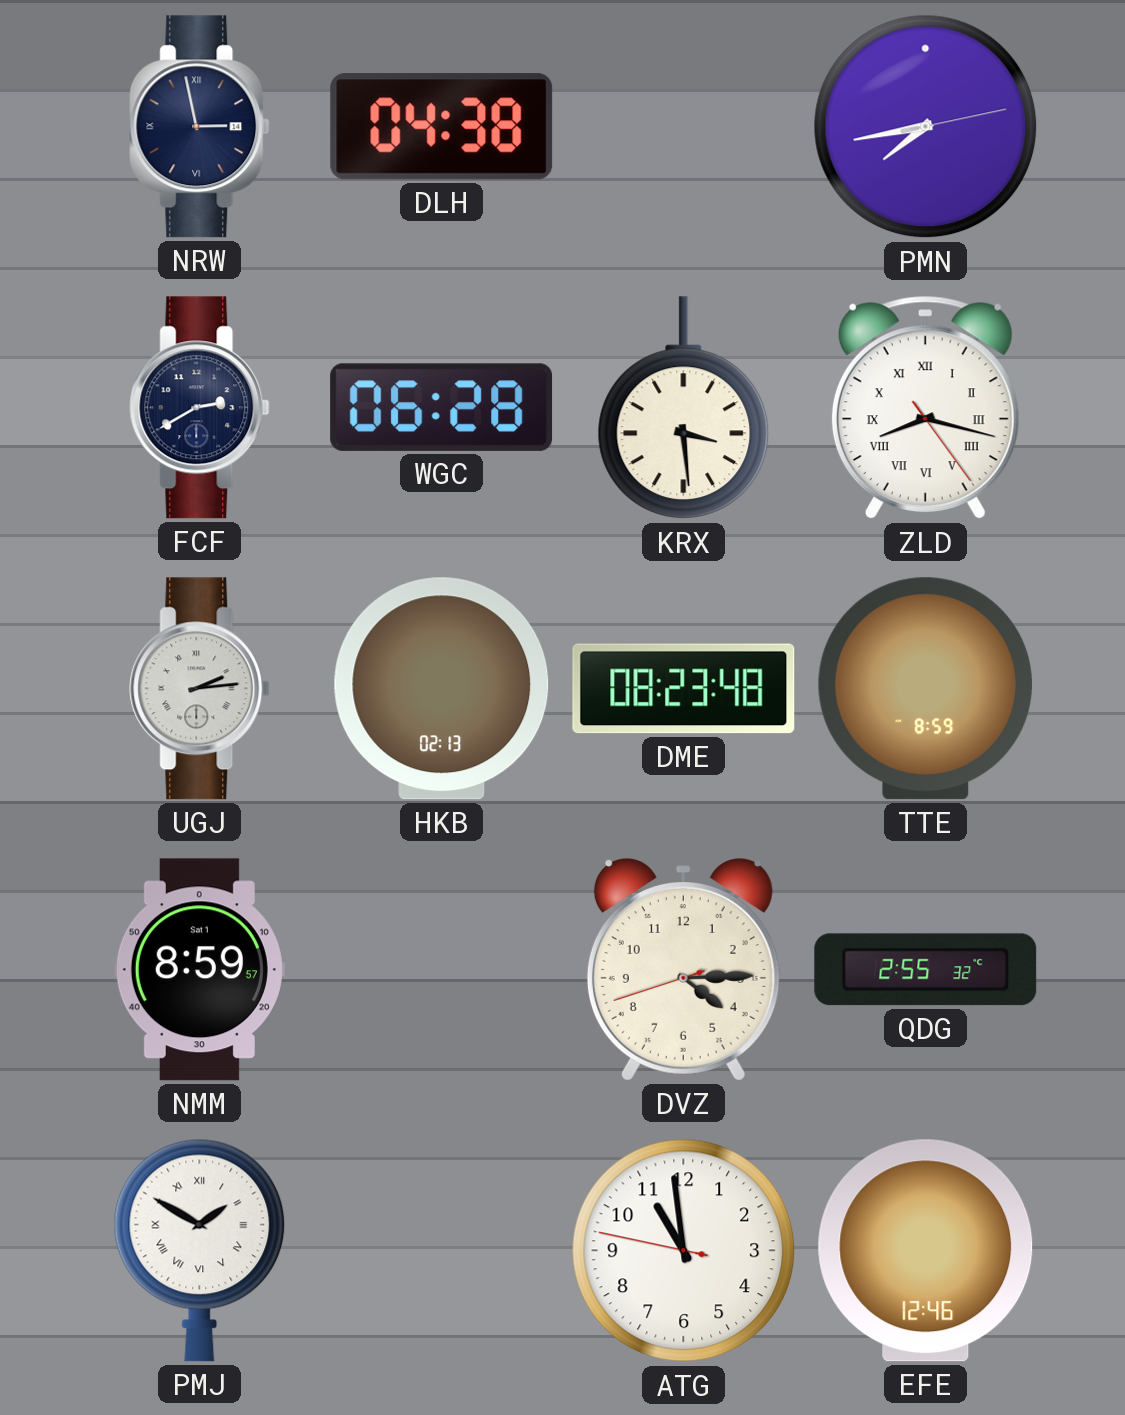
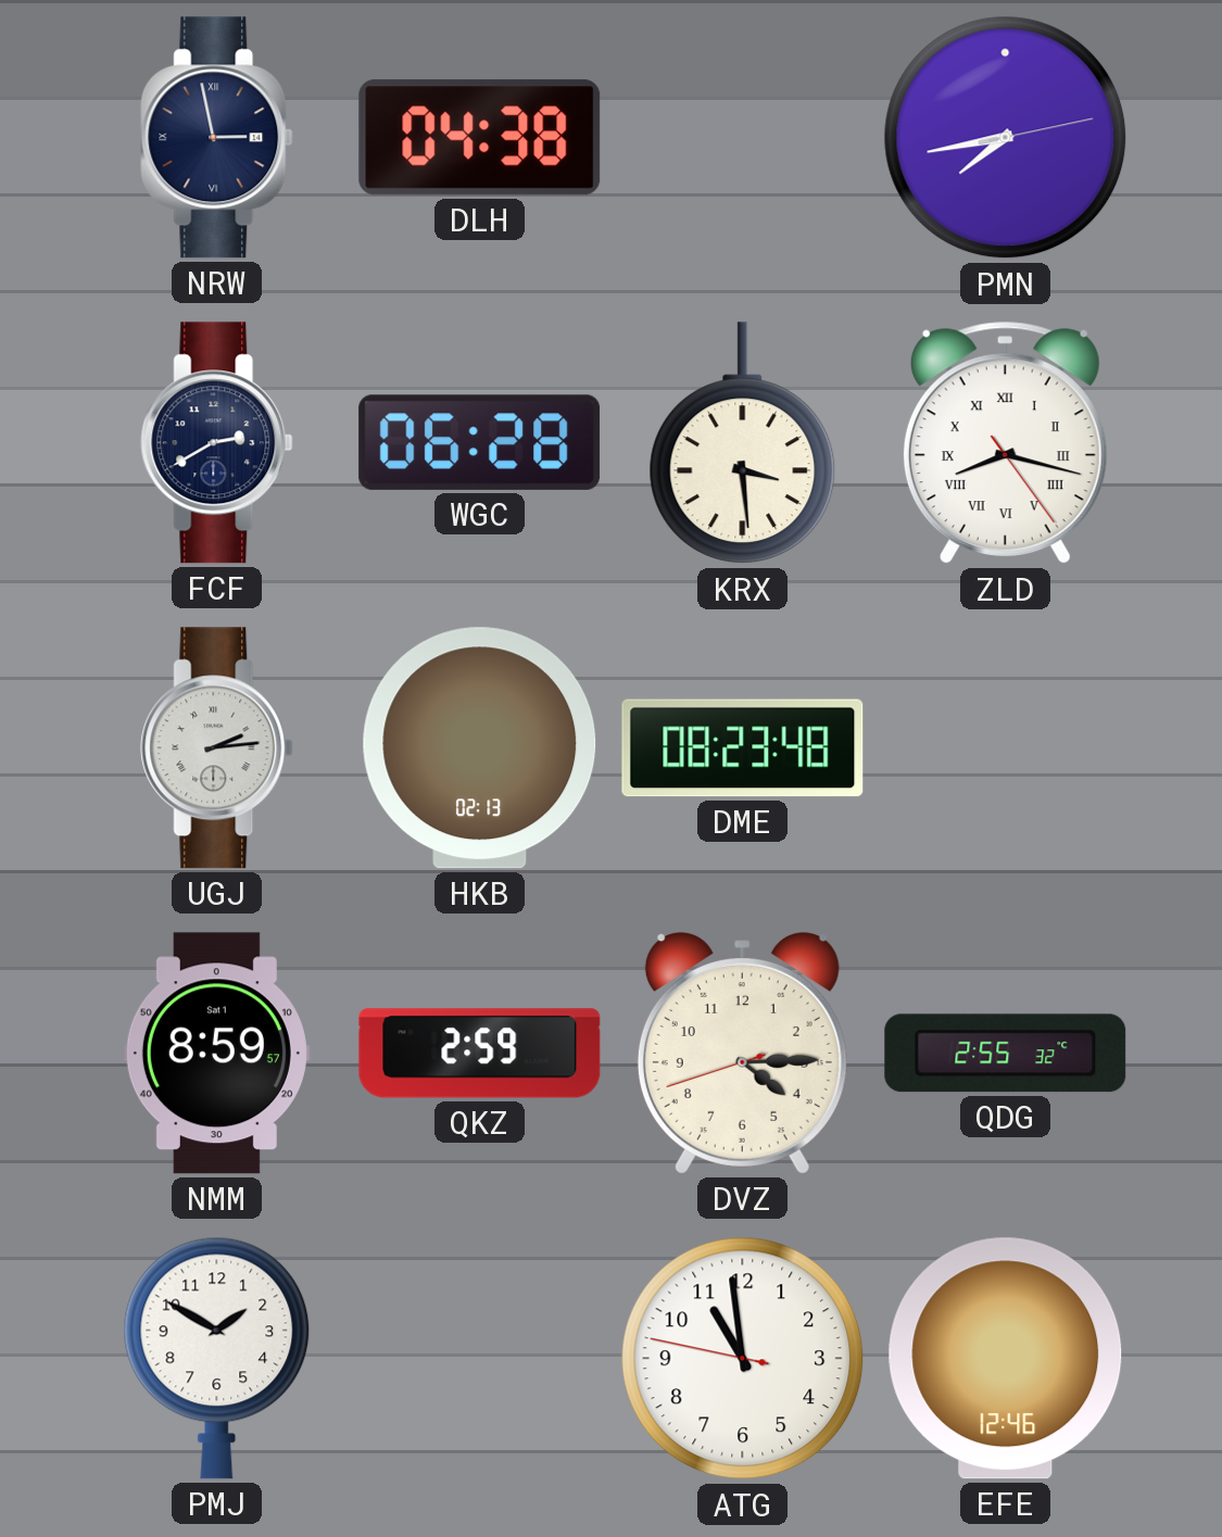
TTE: 8:59 -> none (925, 689)
QKZ: none -> 2:59 (480, 1054)
PMJ numerals: Roman -> Arabic (217, 1358)
